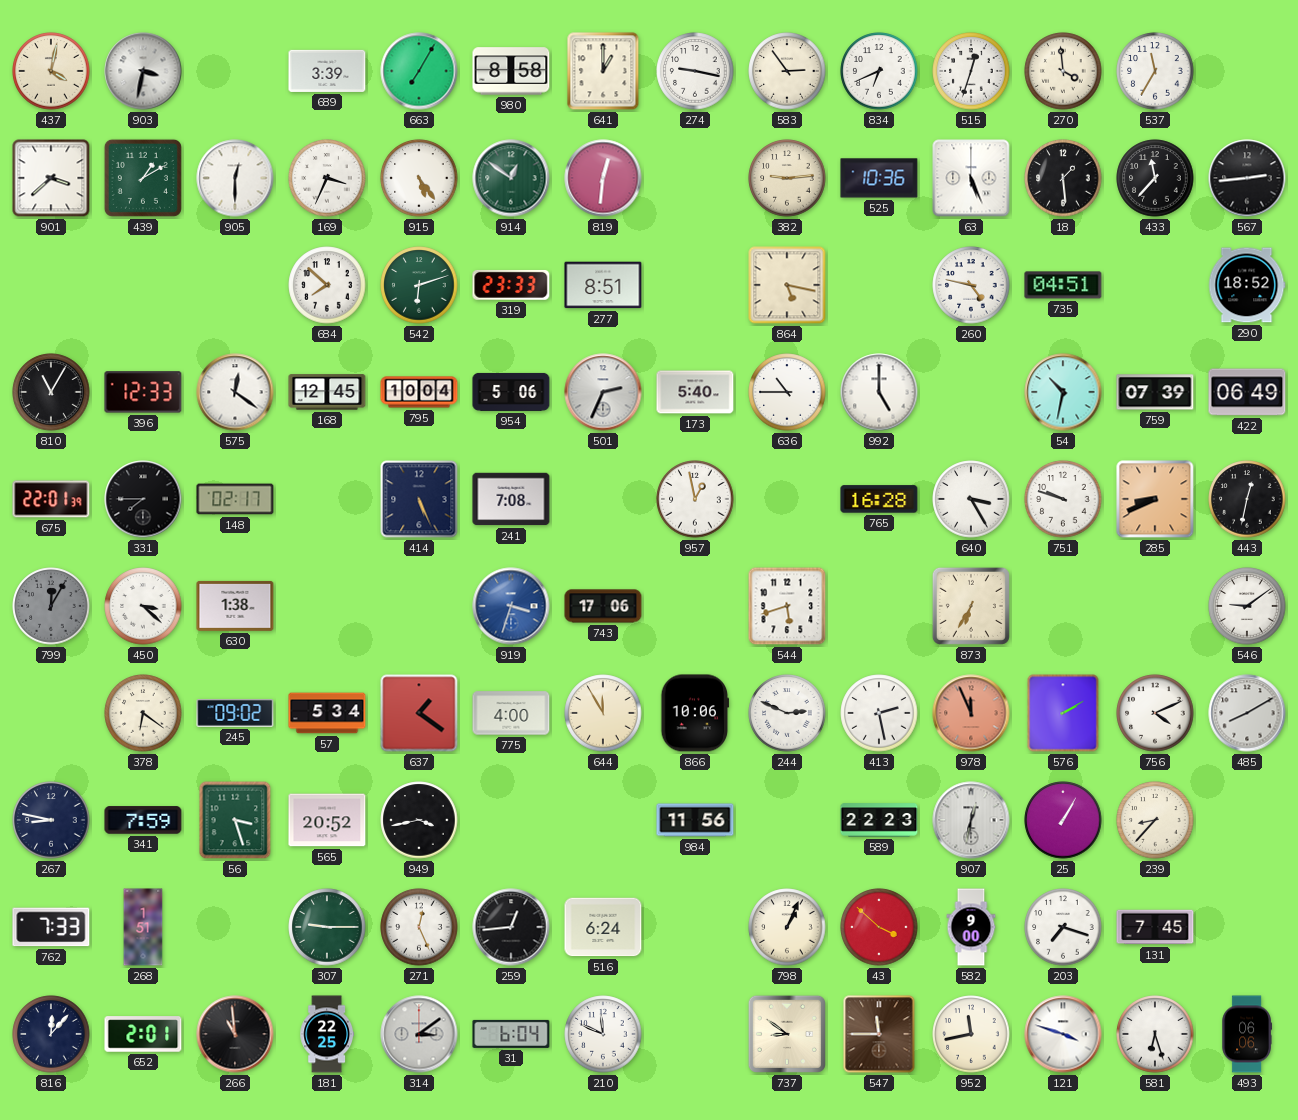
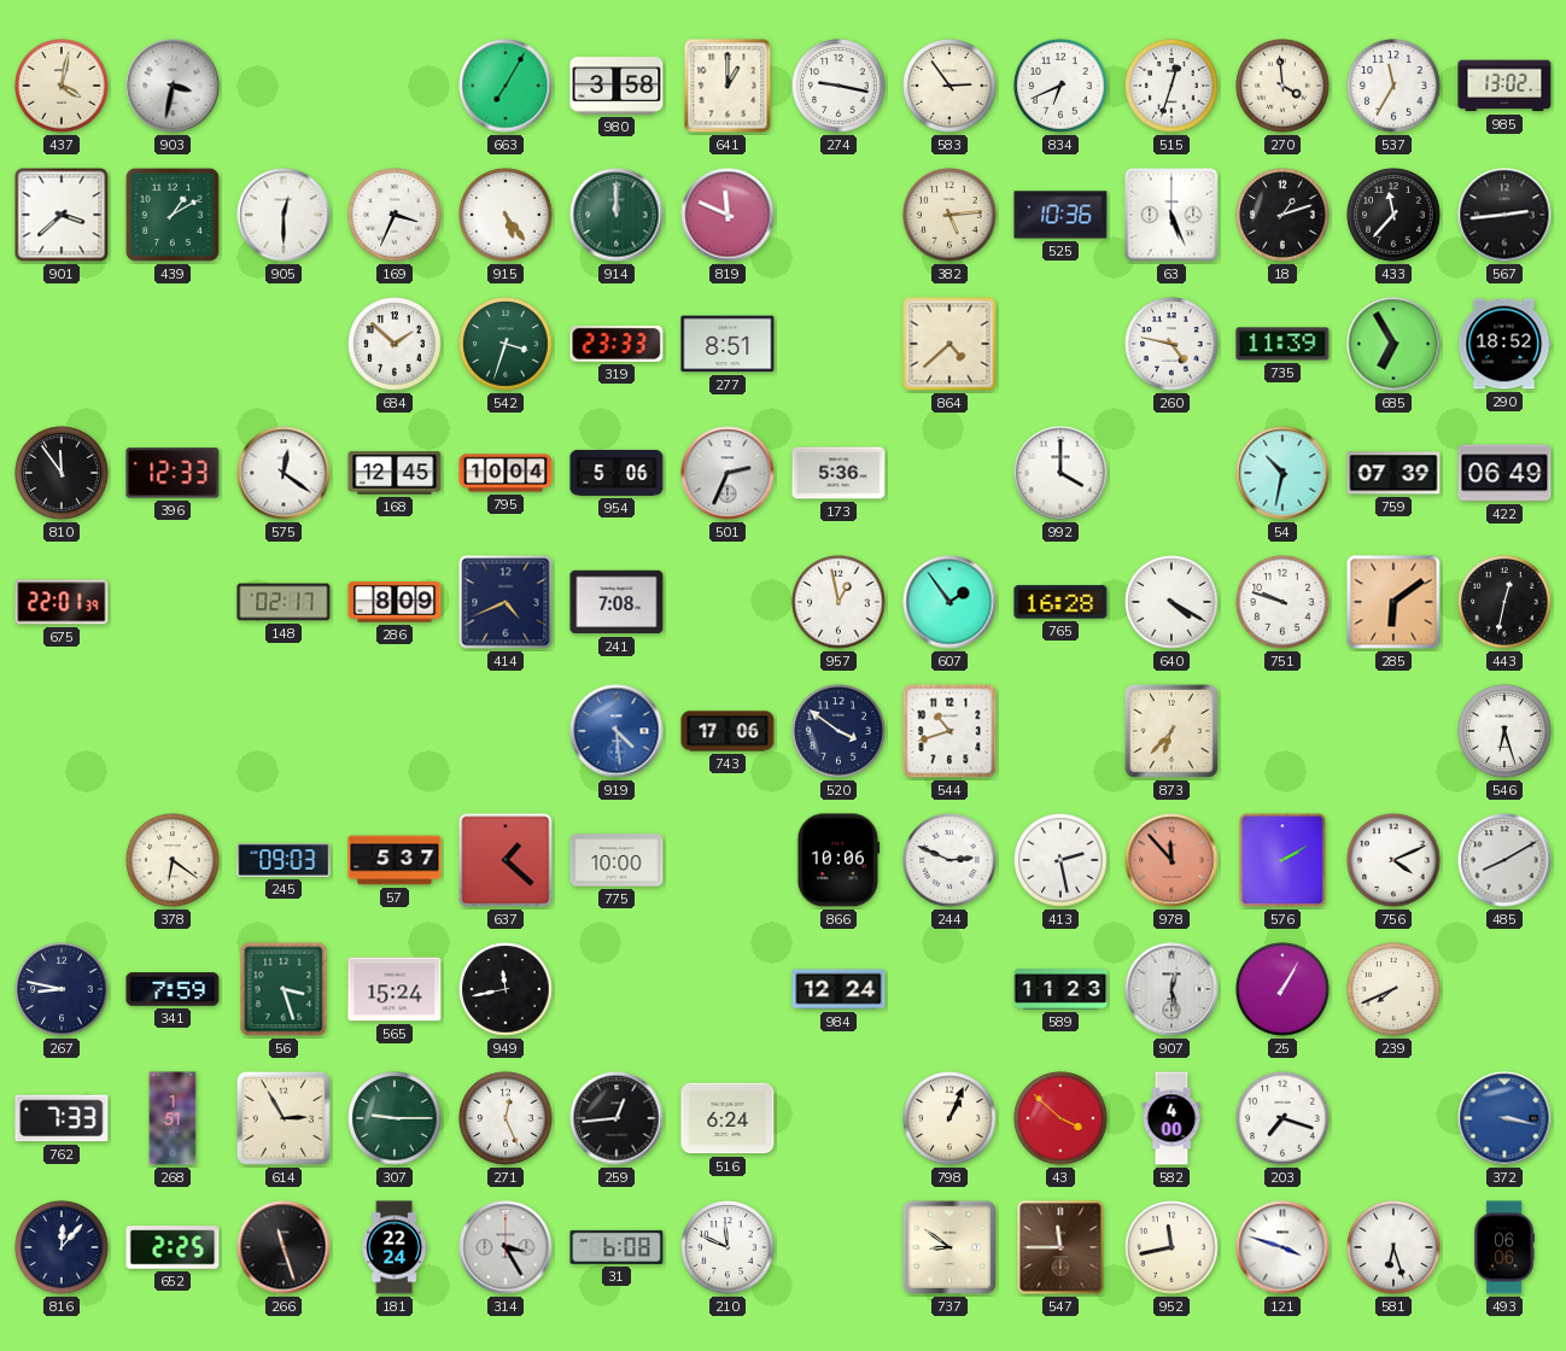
689: 3:39 -> none (327, 71)
980: 8:58 -> 3:58 (617, 86)
985: none -> 13:02 (1504, 86)
914: 12:51 -> 12:00 (617, 215)
819: 12:31 -> 11:49 (728, 215)
382: 9:14 -> 5:14 (949, 215)
18: 1:29 -> 1:12 (1282, 215)
684: 7:52 -> 1:52 (395, 344)
542: 6:12 -> 3:33 (506, 344)
864: 5:17 -> 4:38 (949, 344)
735: 04:51 -> 11:39 (1282, 344)
685: none -> 6:55 (1393, 344)
810: 11:05 -> 11:54 (62, 473)
173: 5:40 -> 5:36 (838, 473)
636: 10:45 -> none (787, 392)
992: 5:00 -> 4:00 (1060, 473)
331: 7:45 -> none (143, 499)
286: none -> 8:09 (395, 602)
414: 5:26 -> 4:41 (506, 602)
607: none -> 1:54 (949, 602)
640: 3:25 -> 4:20 (1171, 602)
285: 8:41 -> 6:09 (1393, 602)
799: 12:05 -> none (51, 606)
450: 3:22 -> none (143, 606)
630: 1:38 -> none (235, 606)
919: 3:33 -> 4:29 (617, 731)
520: none -> 3:51 (838, 731)
544: 5:42 -> 10:42 (949, 731)
873: 6:35 -> 6:37 (1171, 731)
546: 9:09 -> 6:27 (1504, 731)
245: 09:02 -> 09:03 (284, 861)
57: 5:34 -> 5:37 (395, 860)
637: 1:21 -> 1:22 (506, 860)
775: 4:00 -> 10:00 (617, 860)
644: 11:55 -> none (603, 713)
978: 11:56 -> 11:53 (1171, 860)
565: 20:52 -> 15:24 (395, 989)
949: 3:43 -> 11:43 (506, 989)
984: 11:56 -> 12:24 (838, 989)
589: 22:23 -> 11:23 (1060, 989)
907: 12:32 -> 12:28 (1171, 989)
239: 8:37 -> 7:41 (1393, 989)
614: none -> 2:55 (284, 1118)
582: 9:00 -> 4:00 (1171, 1118)
131: 7:45 -> none (1155, 927)
372: none -> 3:17 (1504, 1118)
652: 2:01 -> 2:25 (173, 1247)
266: 10:59 -> 11:27 (284, 1247)
181: 22:25 -> 22:24 (393, 1247)
314: 3:09 -> 3:25 (506, 1247)
31: 6:04 -> 6:08 (617, 1247)
